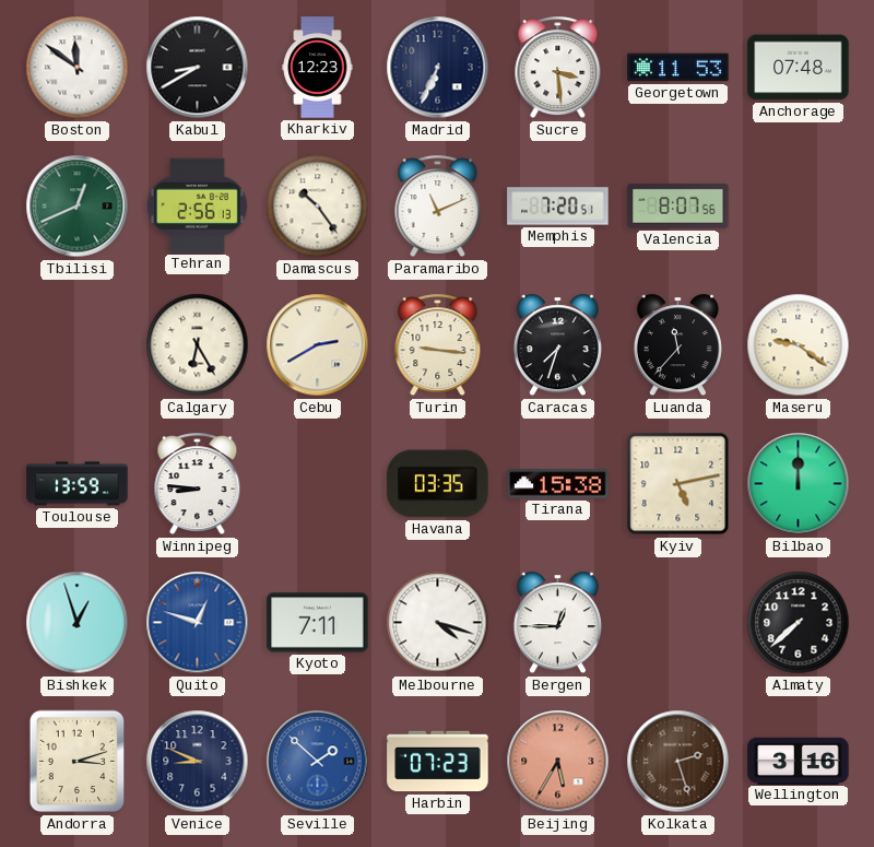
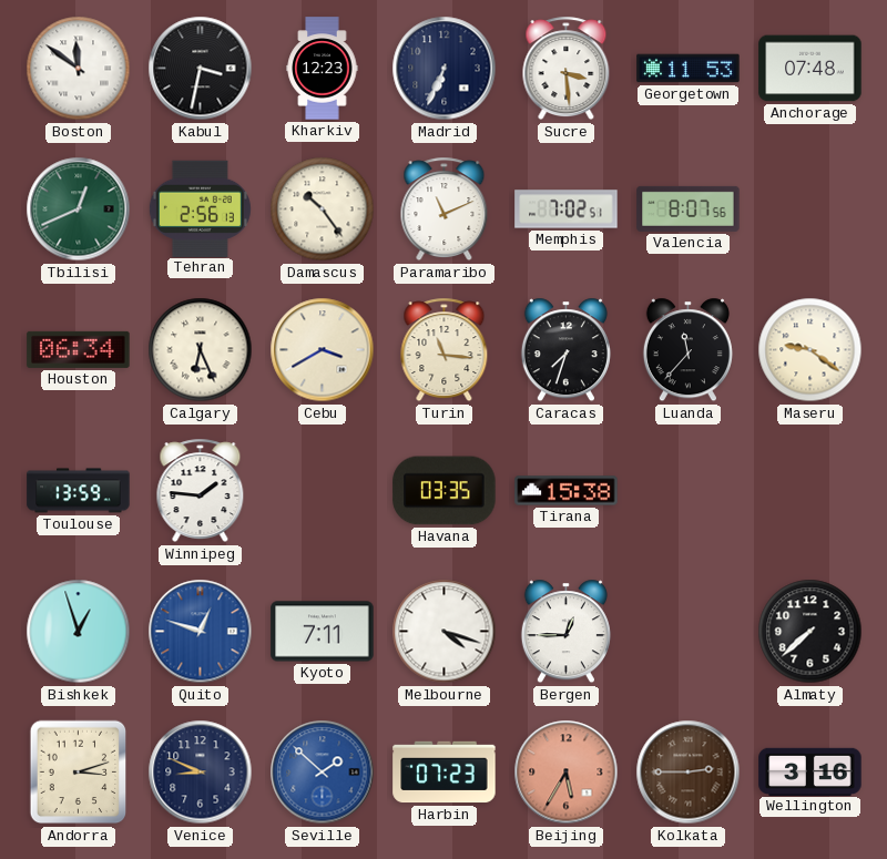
Kabul: 8:40 -> 3:32 (201, 69)
Memphis: 7:20 -> 7:02 (567, 209)
Houston: none -> 06:34 (79, 349)
Calgary: 6:25 -> 6:26 (201, 350)
Cebu: 2:40 -> 3:40 (323, 350)
Turin: 9:16 -> 11:16 (445, 350)
Winnipeg: 8:46 -> 1:46 (201, 491)
Kyiv: 5:13 -> none (678, 484)
Bilbao: 12:00 -> none (799, 484)
Kolkata: 2:27 -> 2:45 (689, 773)
